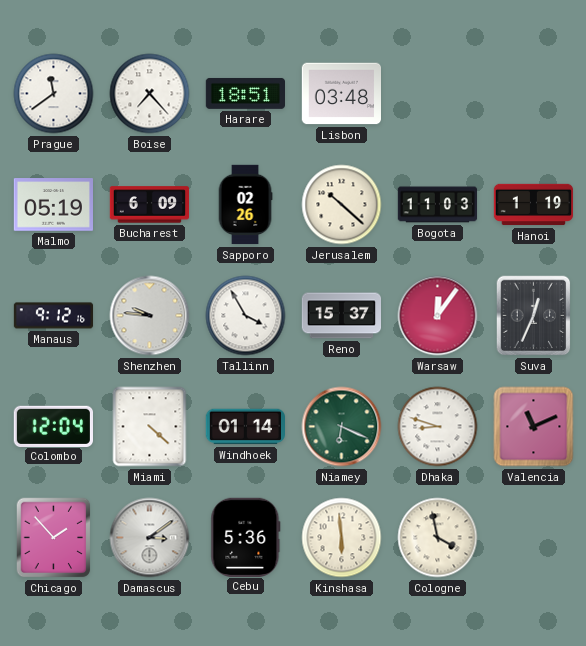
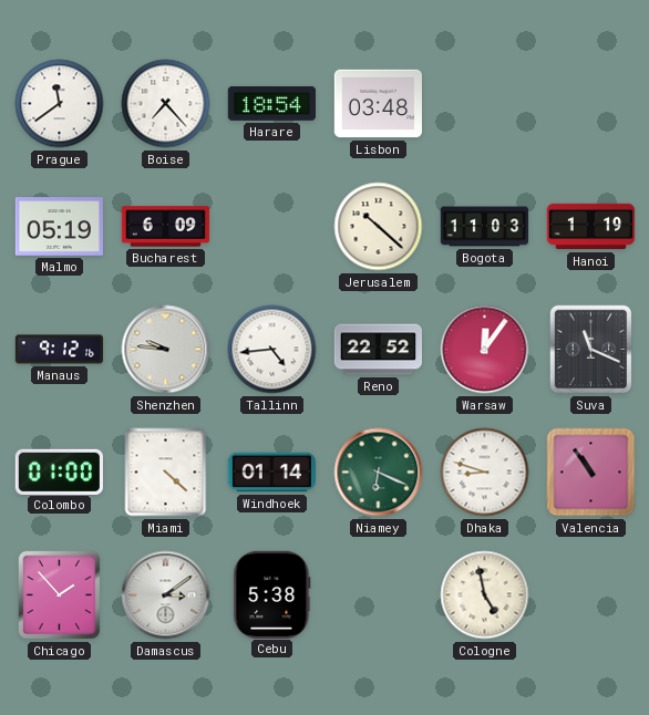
Harare: 18:51 -> 18:54 (271, 103)
Sapporo: 02:26 -> none (245, 205)
Tallinn: 3:55 -> 4:44 (272, 350)
Reno: 15:37 -> 22:52 (378, 350)
Suva: 12:34 -> 11:19 (591, 350)
Colombo: 12:04 -> 01:00 (59, 472)
Valencia: 11:11 -> 10:54 (591, 473)
Cebu: 5:36 -> 5:38 (272, 594)
Kinshasa: 5:59 -> none (342, 538)
Cologne: 3:58 -> 4:58 (485, 595)
